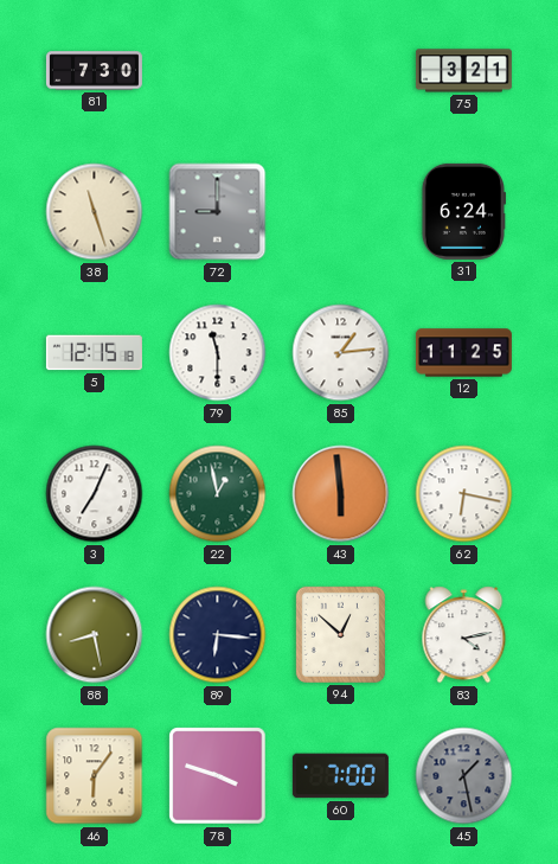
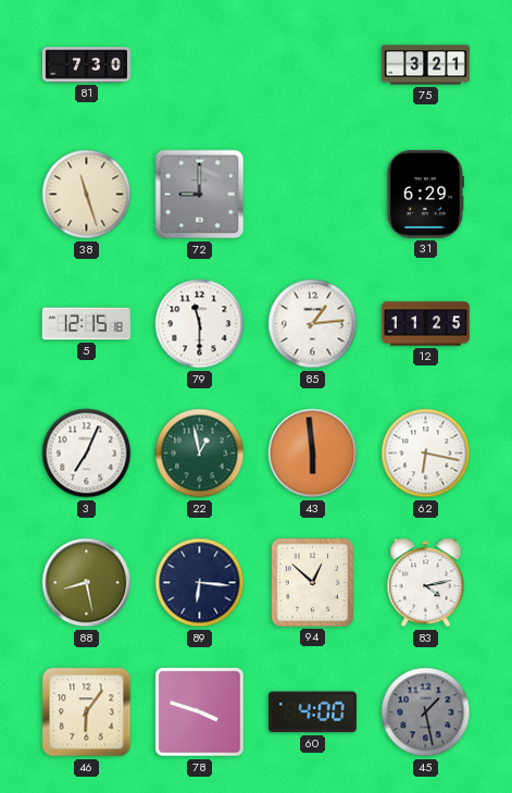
31: 6:24 -> 6:29 (424, 194)
60: 7:00 -> 4:00 (312, 713)
